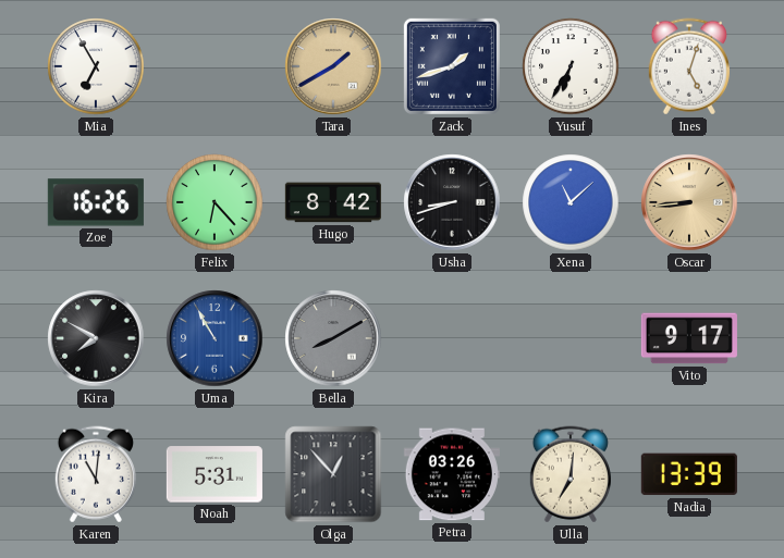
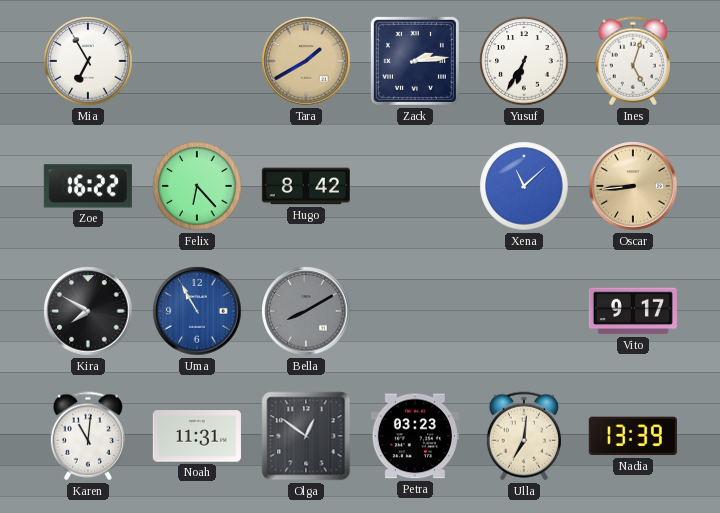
Zack: 1:42 -> 2:14 (415, 61)
Zoe: 16:26 -> 16:22 (88, 186)
Usha: 8:42 -> none (452, 202)
Noah: 5:31 -> 11:31 (197, 436)
Olga: 12:53 -> 12:51 (306, 436)
Petra: 03:26 -> 03:23 (415, 436)
